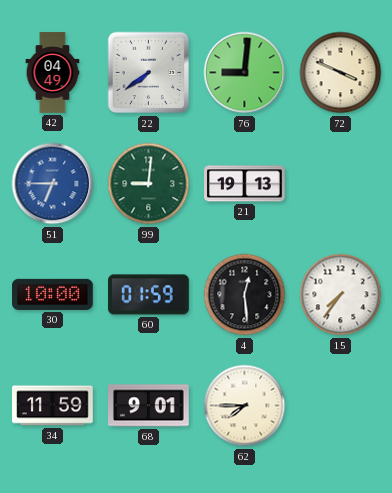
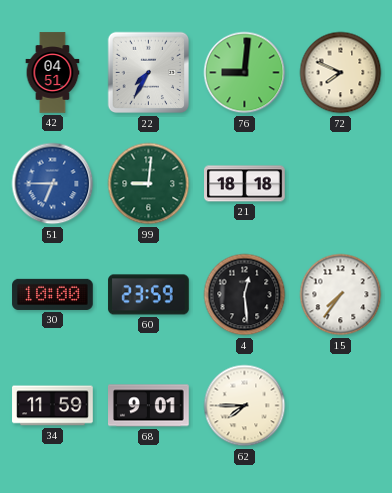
42: 04:49 -> 04:51 (53, 73)
22: 7:39 -> 7:35 (149, 73)
72: 3:49 -> 7:49 (341, 73)
21: 19:13 -> 18:18 (245, 184)
60: 01:59 -> 23:59 (149, 295)
